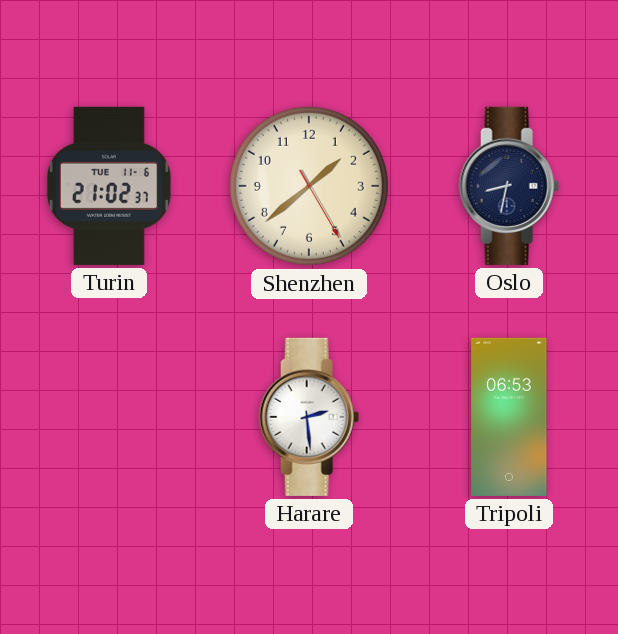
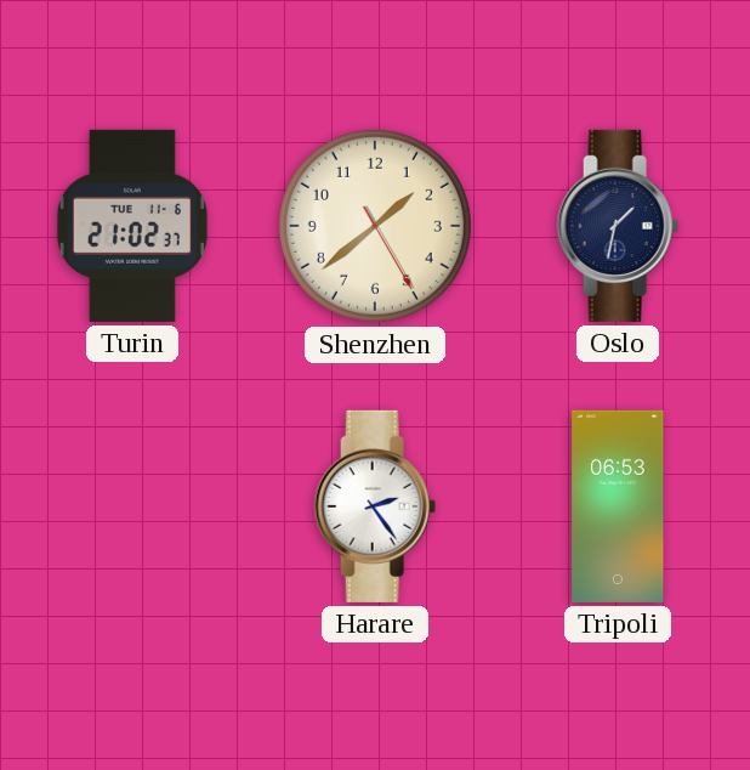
Oslo: 8:32 -> 1:32 (618, 226)
Harare: 2:29 -> 2:24 (375, 506)
